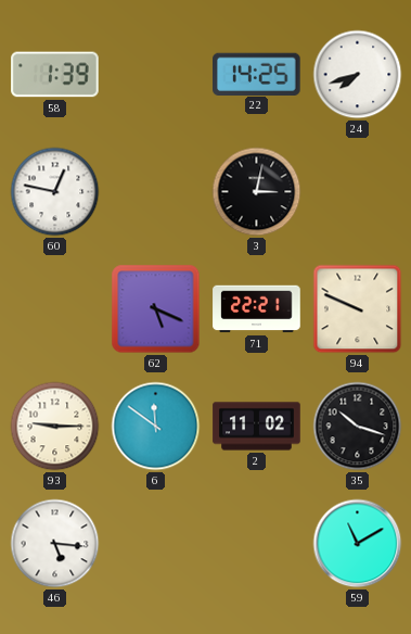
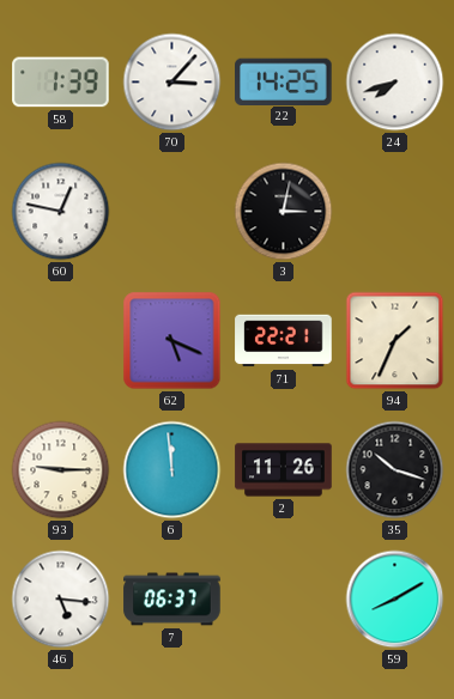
70: none -> 3:07 (172, 83)
94: 9:49 -> 1:34 (395, 341)
6: 11:51 -> 11:59 (172, 470)
2: 11:02 -> 11:26 (284, 470)
7: none -> 06:37 (172, 600)
59: 11:10 -> 8:10 (395, 600)
